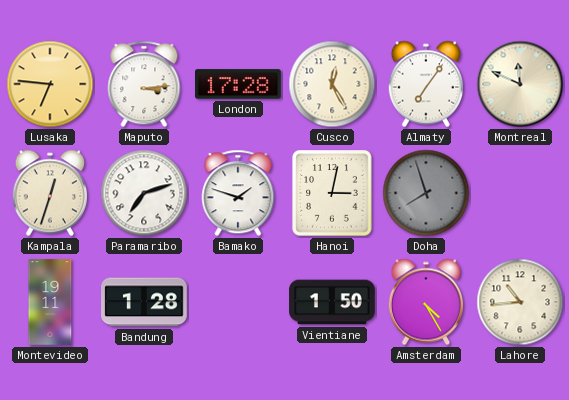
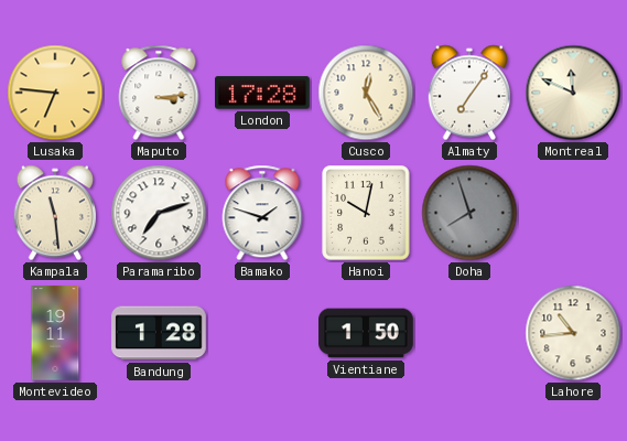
Kampala: 12:33 -> 11:29 (54, 213)
Hanoi: 3:02 -> 10:02 (366, 213)
Amsterdam: 4:25 -> none (425, 302)
